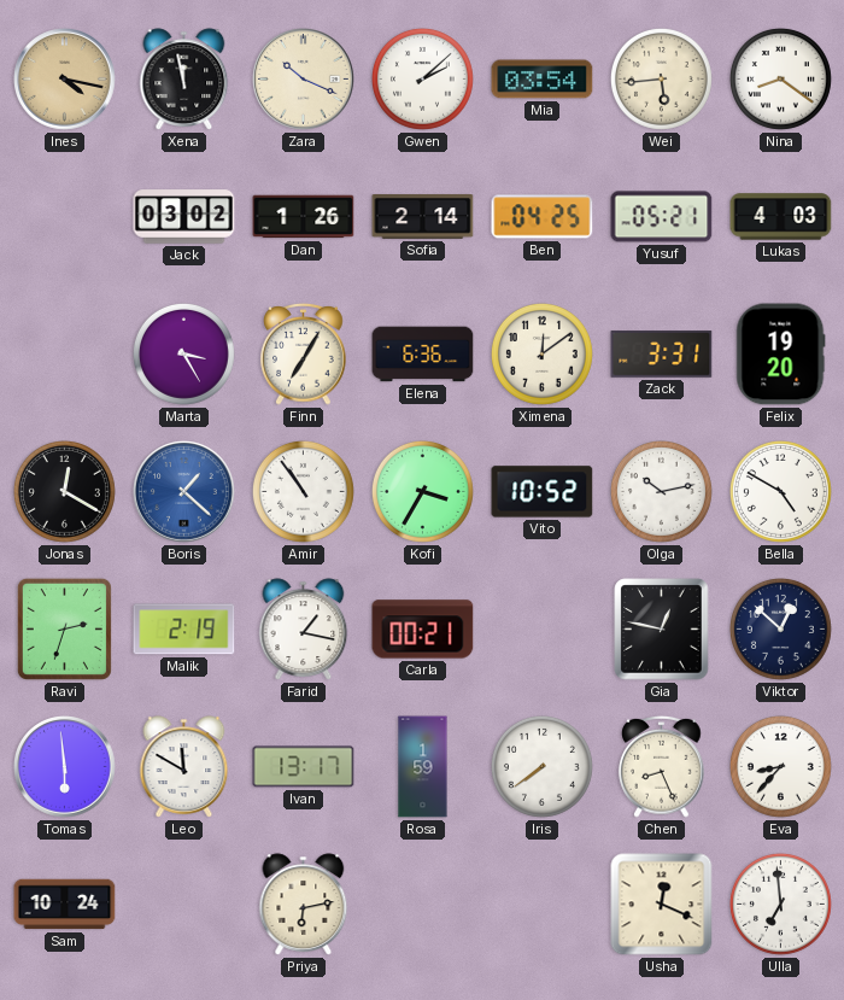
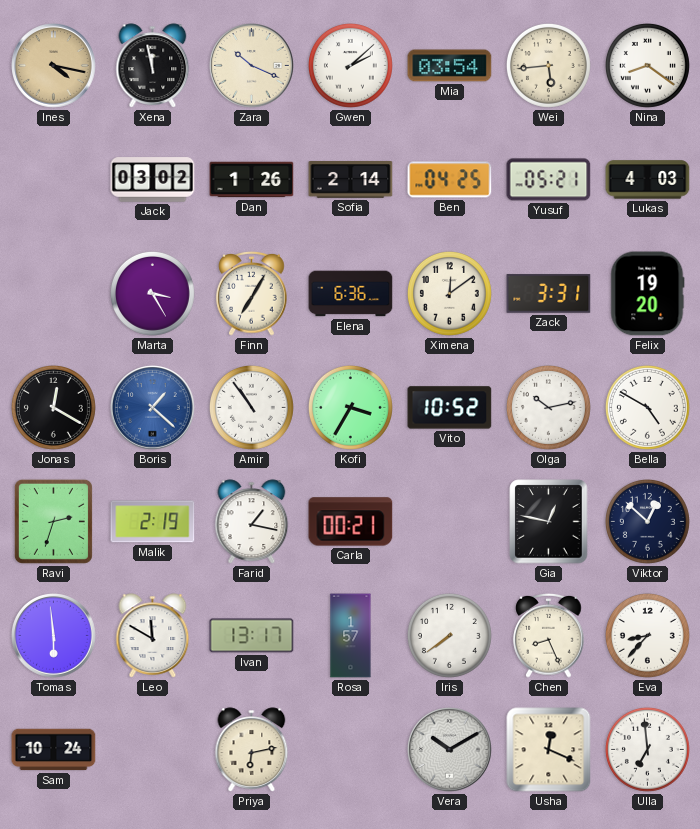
Rosa: 1:59 -> 1:57 (351, 636)
Vera: none -> 10:10 (450, 750)
